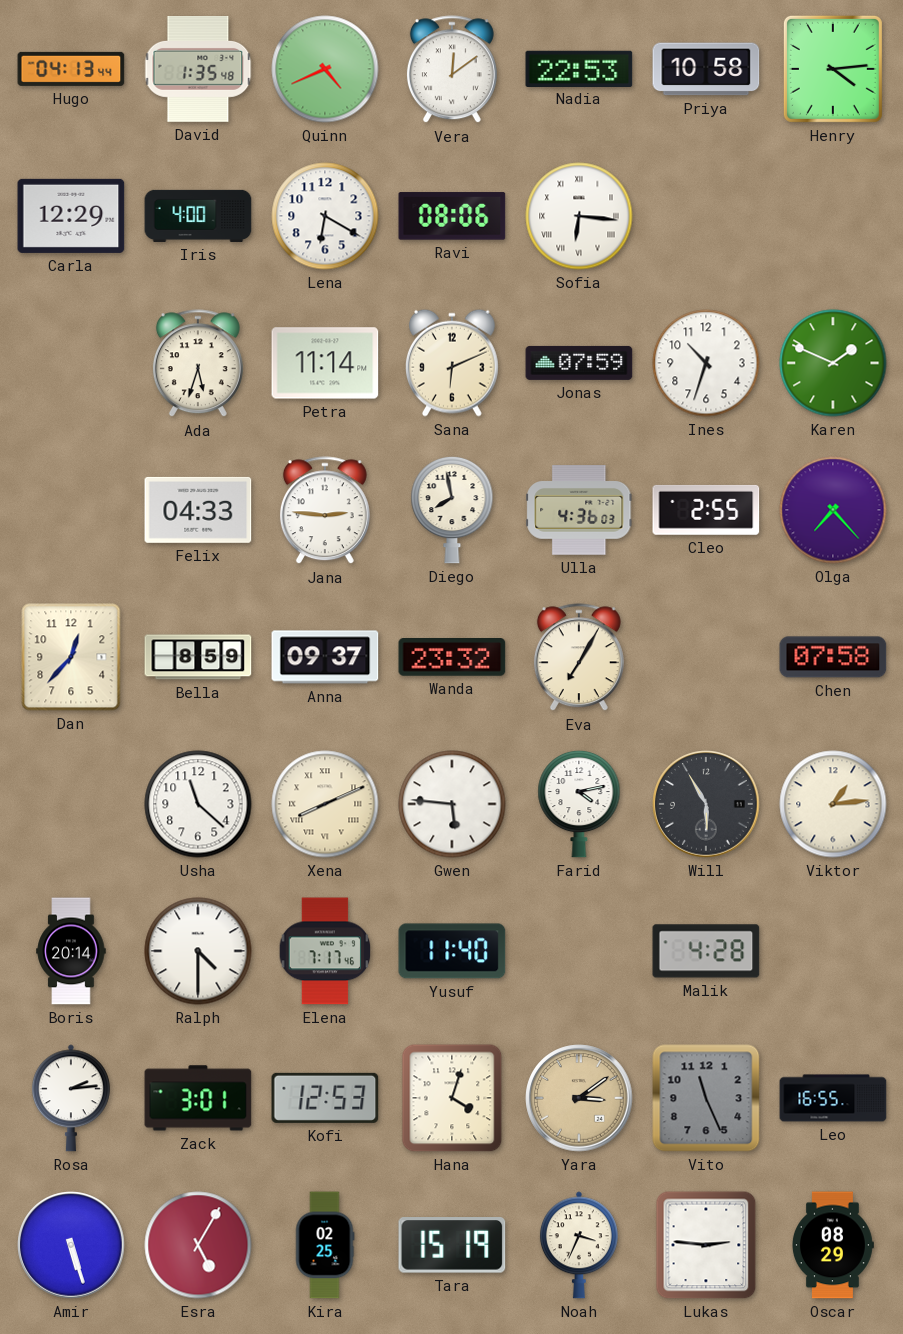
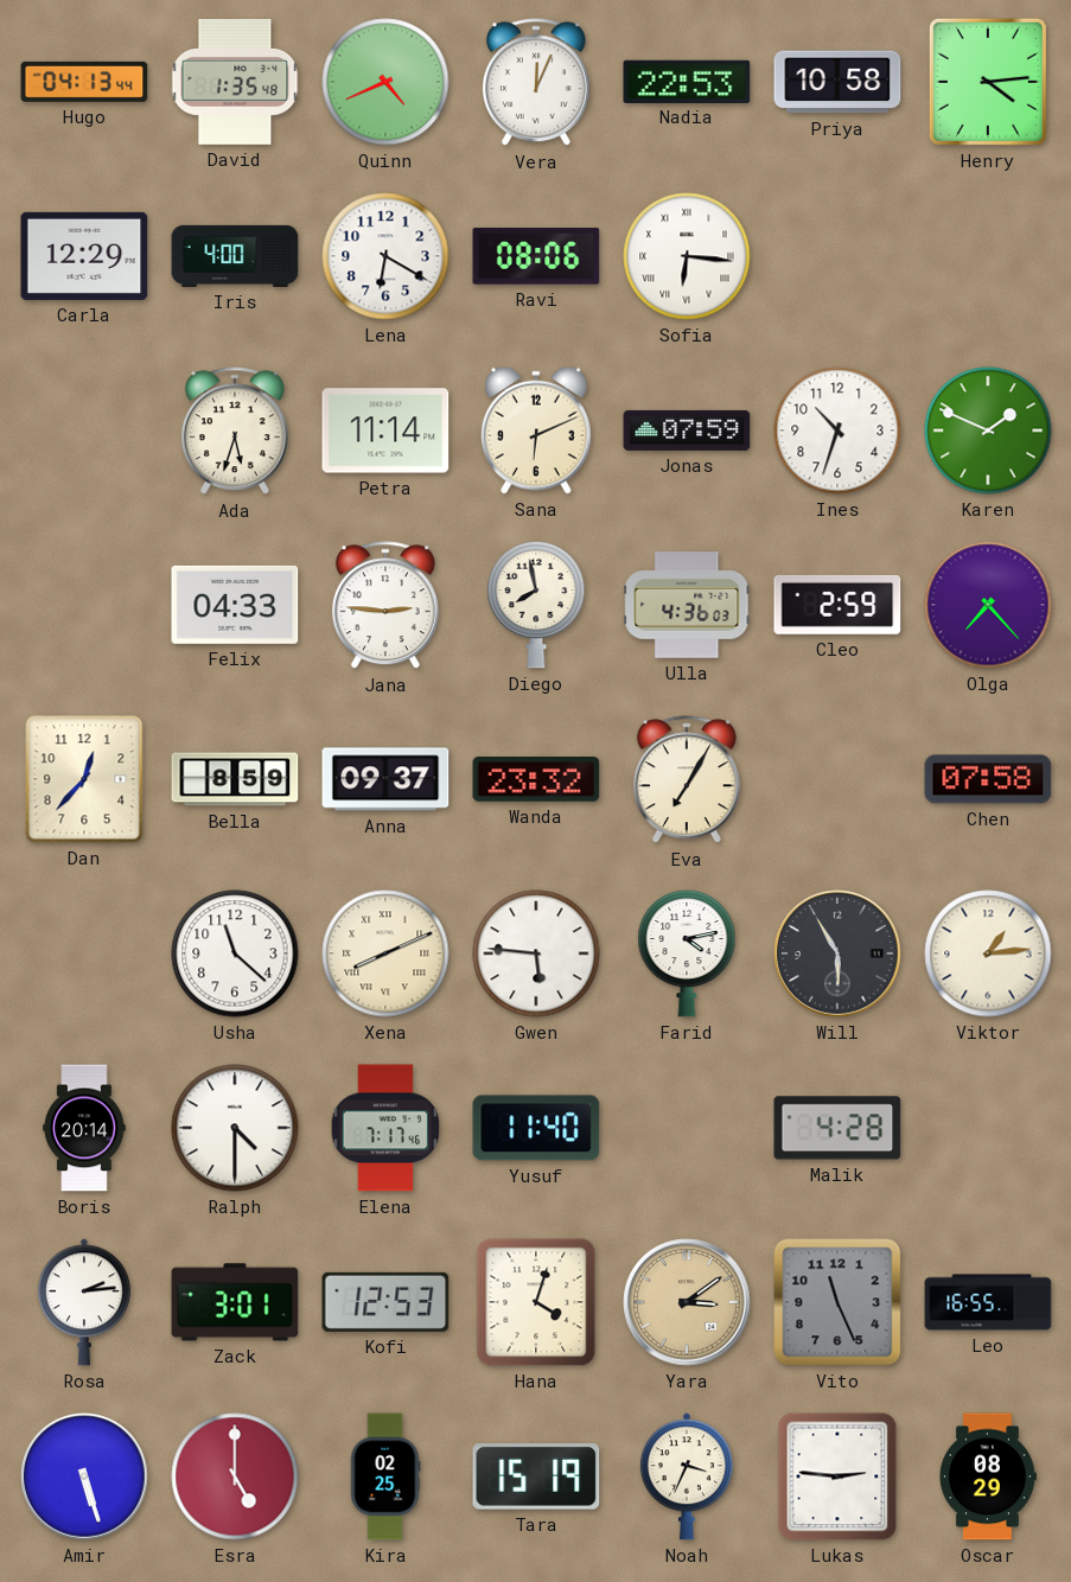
Vera: 12:09 -> 12:04 (536, 83)
Cleo: 2:55 -> 2:59 (837, 605)
Esra: 5:05 -> 5:00 (235, 1476)
